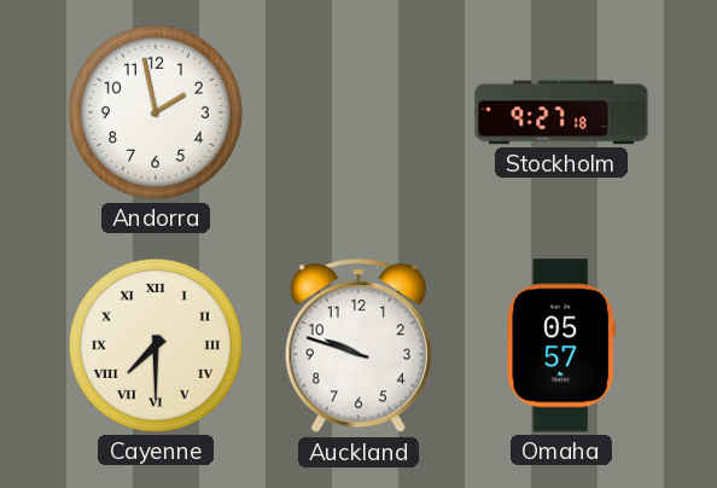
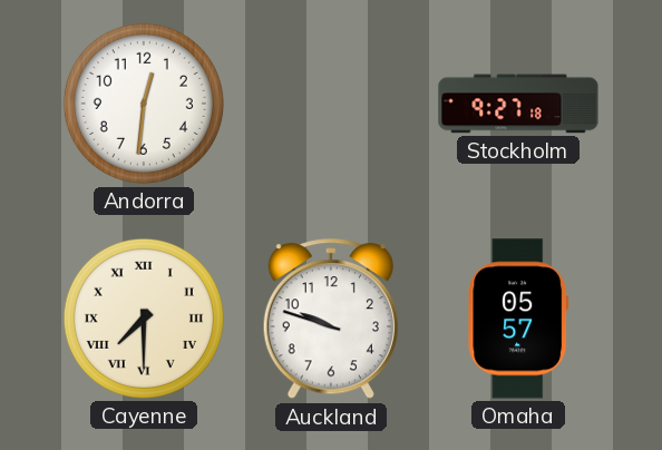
Andorra: 1:58 -> 12:31 (144, 104)
